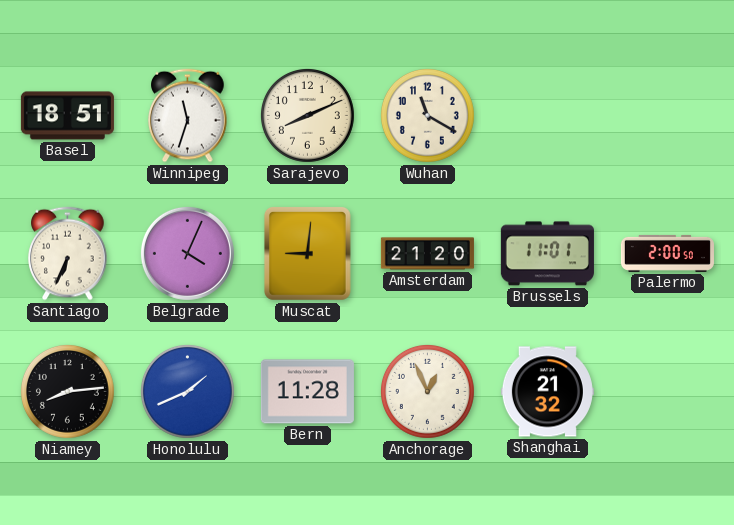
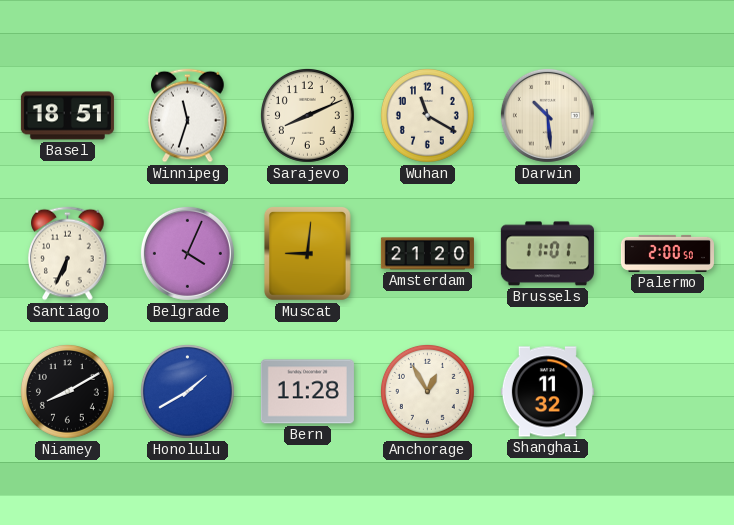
Darwin: none -> 10:29 (547, 115)
Niamey: 8:14 -> 8:10 (67, 391)
Honolulu: 1:41 -> 1:40 (187, 391)
Anchorage: 12:56 -> 12:55 (427, 391)
Shanghai: 21:32 -> 11:32 (547, 392)
